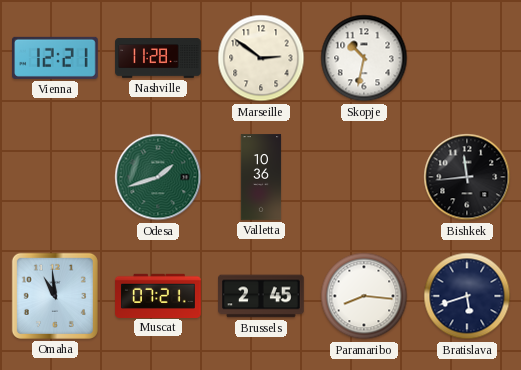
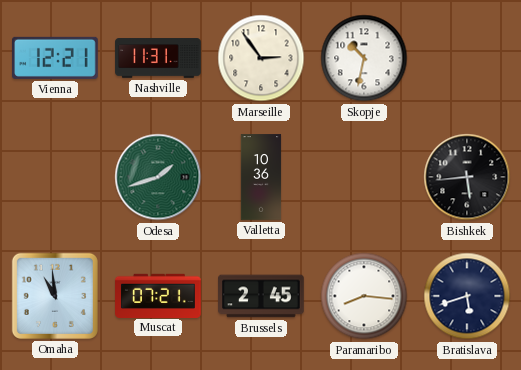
Nashville: 11:28 -> 11:31 (158, 58)
Marseille: 2:51 -> 2:54 (261, 58)
Bishkek: 11:44 -> 5:44 (467, 177)
